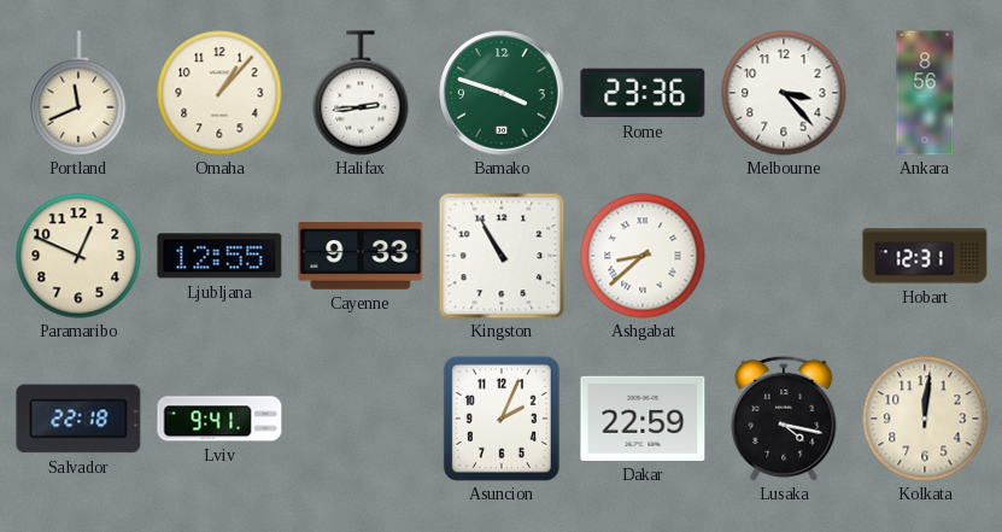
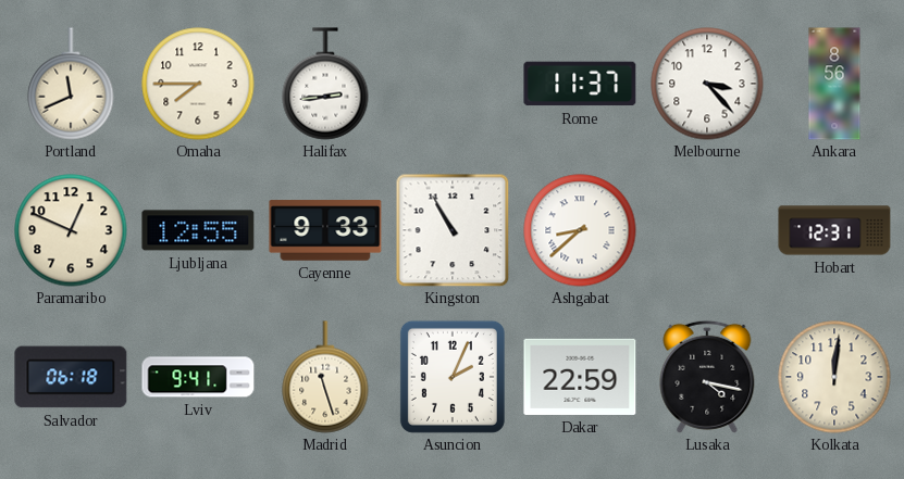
Omaha: 1:07 -> 7:45 (198, 84)
Bamako: 3:48 -> none (502, 93)
Rome: 23:36 -> 11:37 (580, 84)
Salvador: 22:18 -> 06:18 (71, 377)
Madrid: none -> 11:27 (325, 377)
